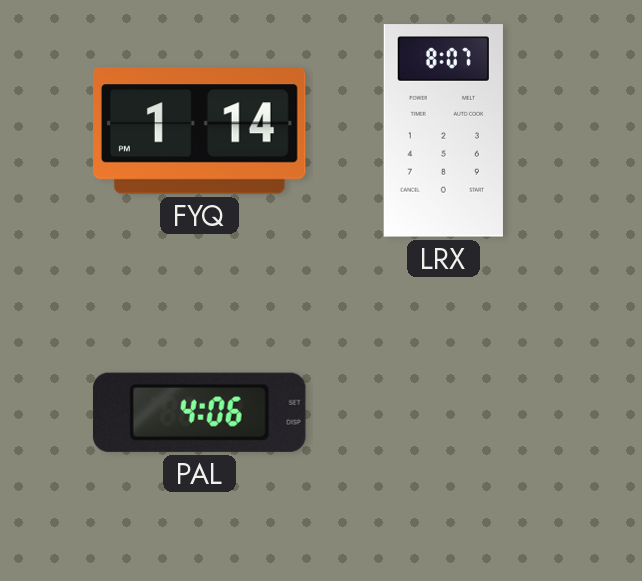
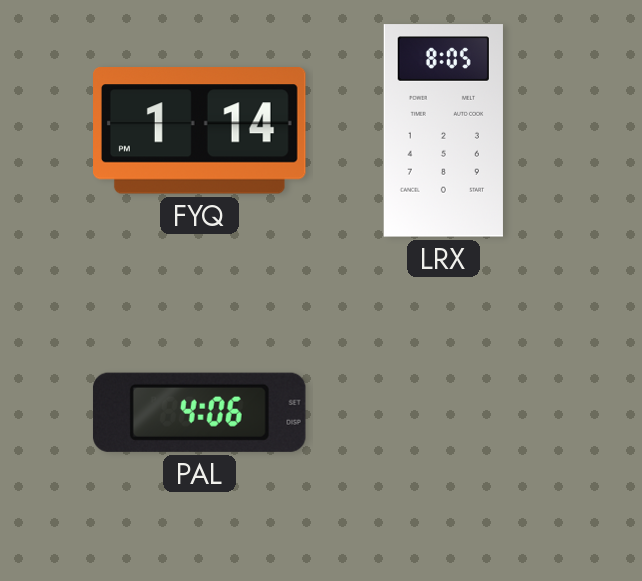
LRX: 8:07 -> 8:05 (443, 131)
